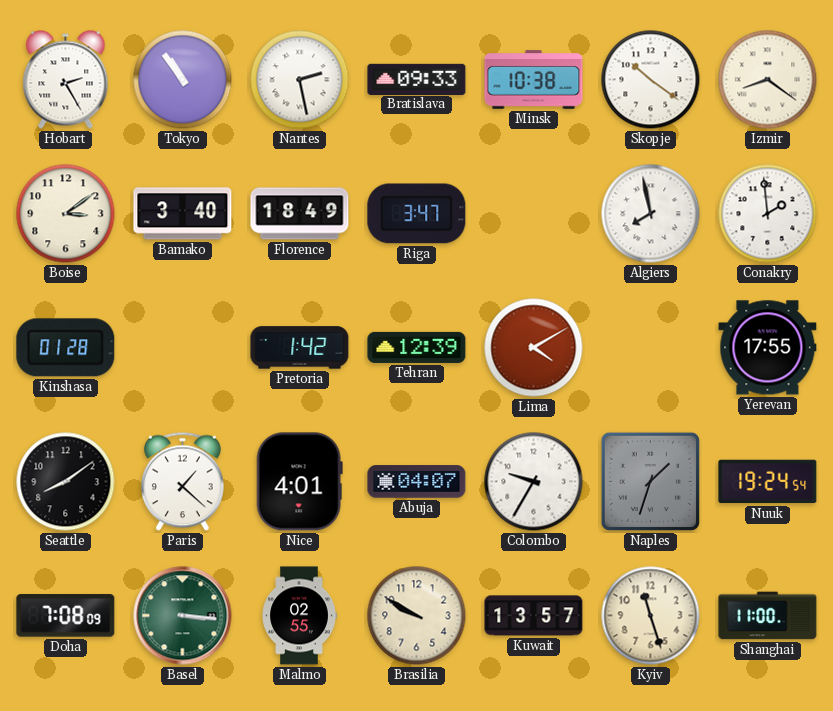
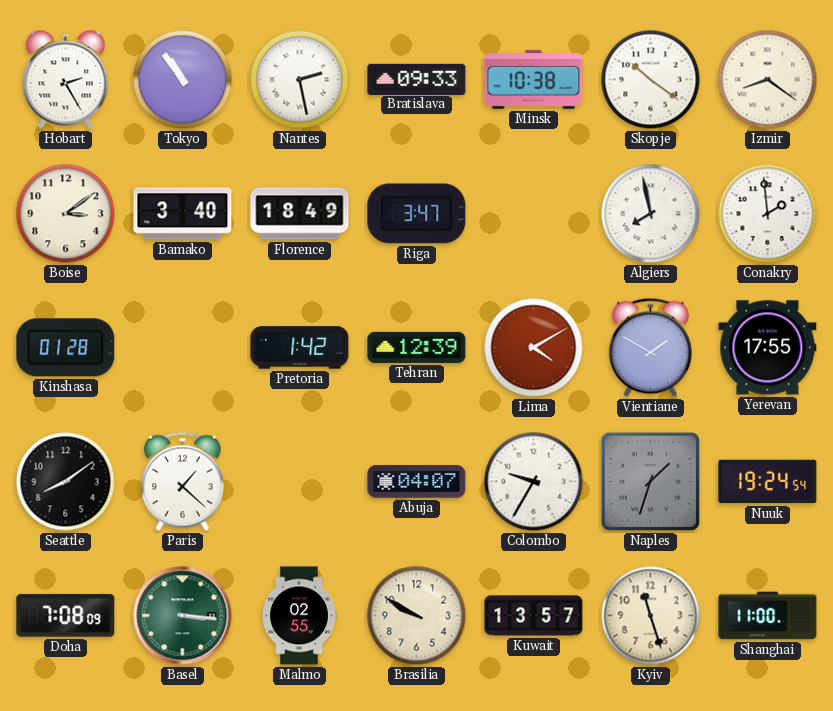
Vientiane: none -> 1:50 (650, 348)
Nice: 4:01 -> none (299, 482)
